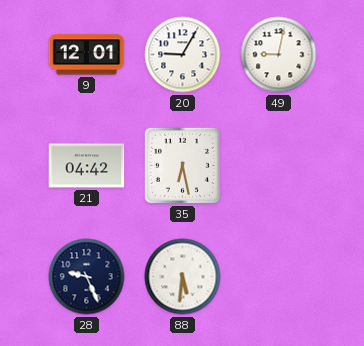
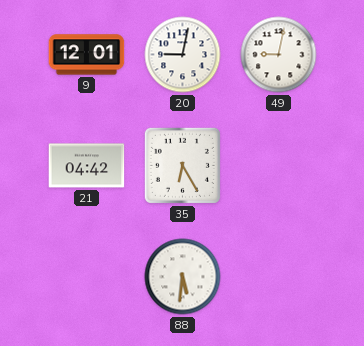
20: 9:05 -> 9:02 (183, 55)
35: 6:28 -> 6:25 (182, 165)
28: 9:26 -> none (87, 277)
